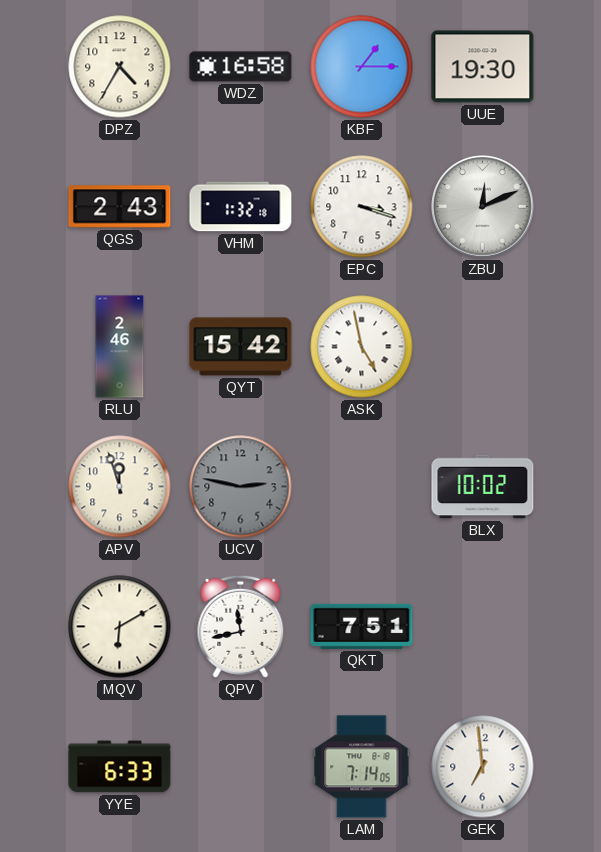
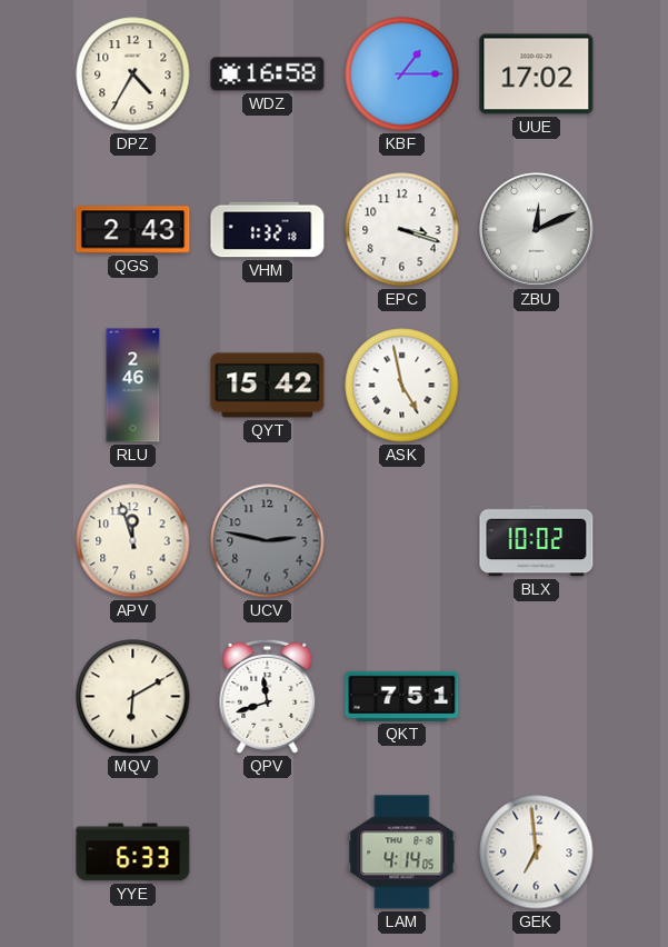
UUE: 19:30 -> 17:02 (537, 74)
QPV: 11:43 -> 11:42 (268, 696)
LAM: 7:14 -> 4:14 (402, 853)
